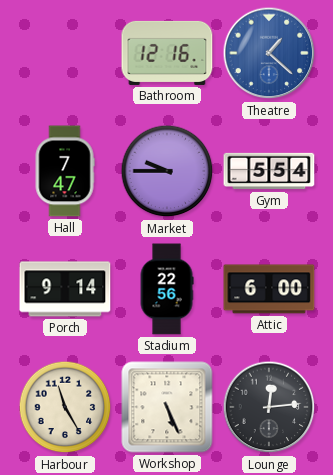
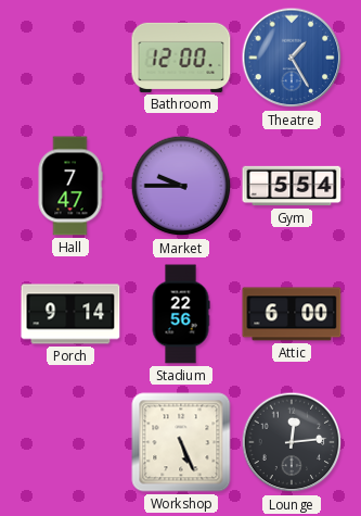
Bathroom: 12:16 -> 12:00 (181, 58)
Theatre: 1:22 -> 1:25 (292, 58)
Harbour: 11:25 -> none (65, 407)
